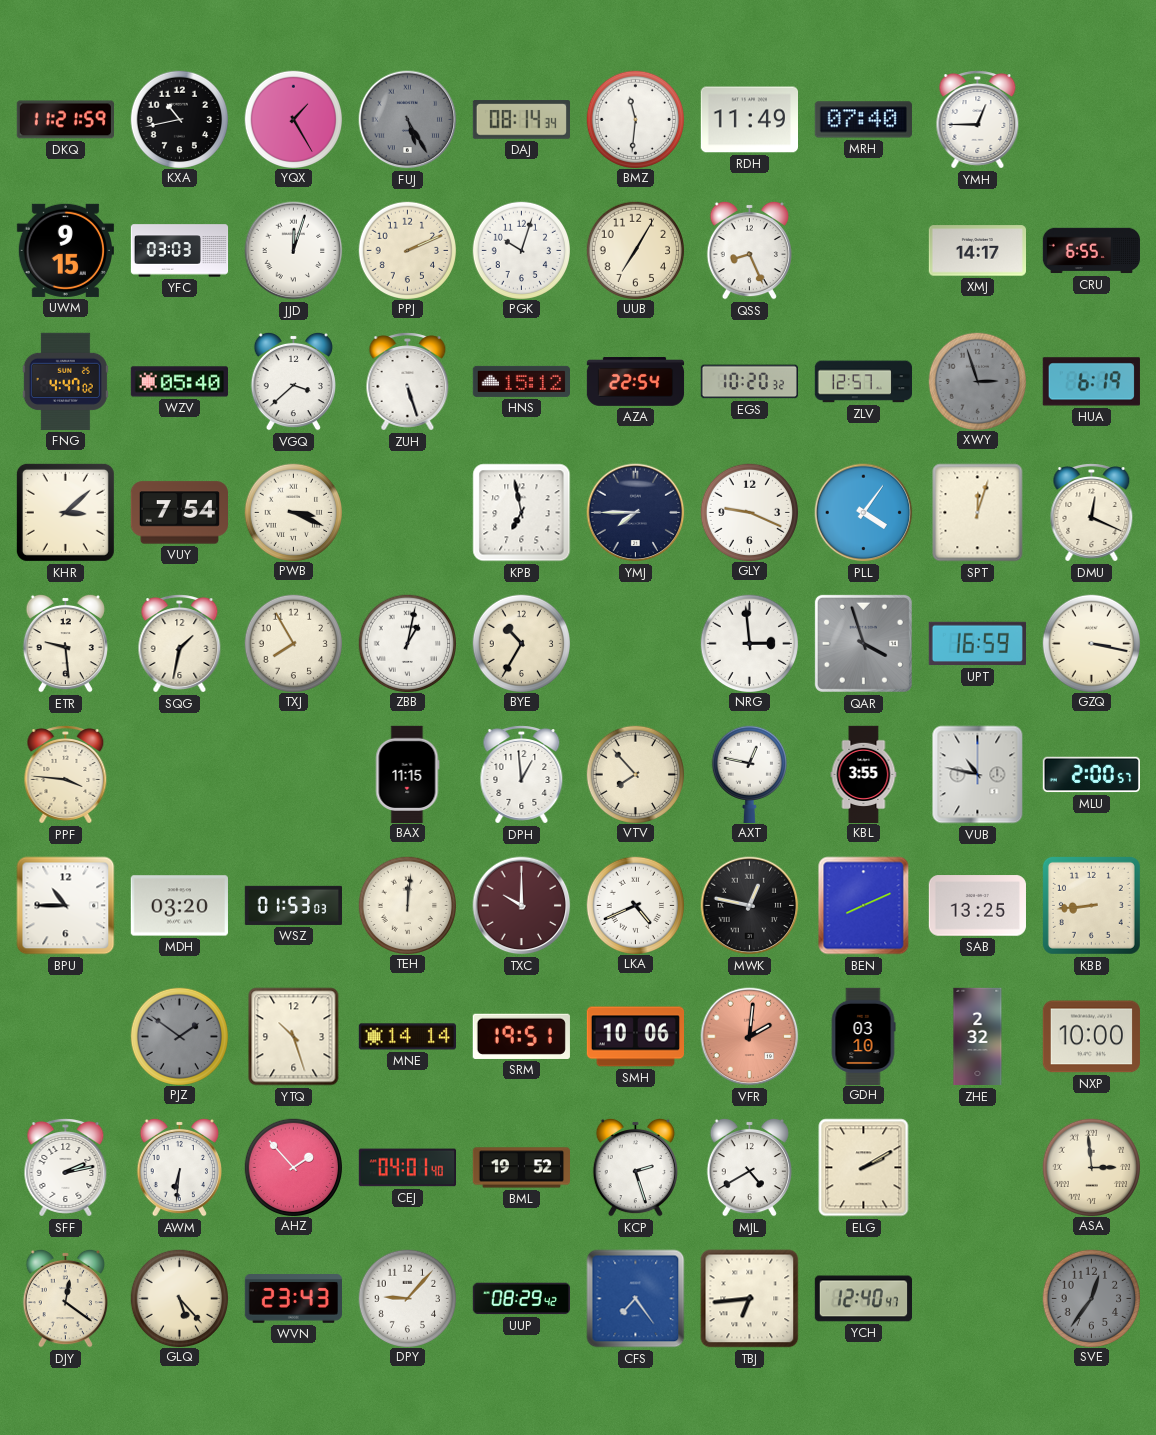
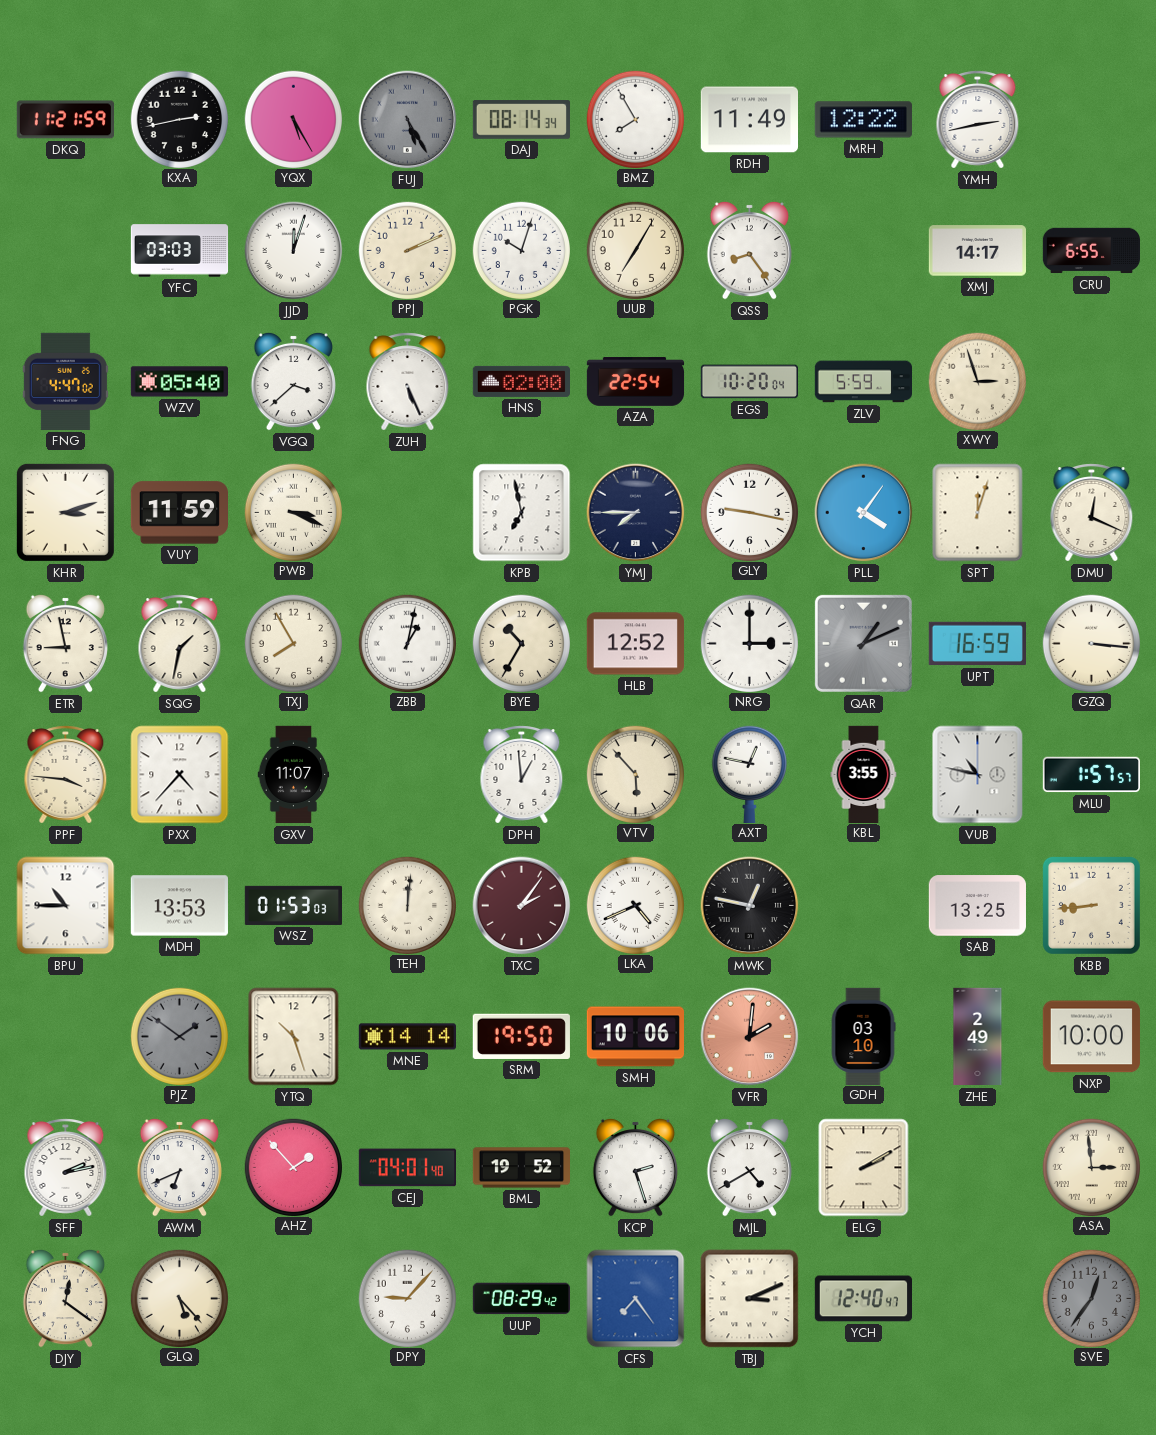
KXA: 10:43 -> 2:43 (179, 119)
YQX: 1:25 -> 5:25 (293, 119)
BMZ: 11:31 -> 7:55 (635, 119)
MRH: 07:40 -> 12:22 (863, 120)
YMH: 12:45 -> 2:43 (978, 120)
UWM: 9:15 -> none (65, 250)
QSS: 8:26 -> 8:24 (749, 250)
ZUH: 5:27 -> 5:26 (408, 382)
HNS: 15:12 -> 02:00 (521, 381)
EGS: 10:20:32 -> 10:20:04 (749, 382)
ZLV: 12:57 -> 5:59 (863, 382)
XWY dial: grey -> cream (977, 381)
HUA: 6:19 -> none (1091, 382)
KHR: 3:08 -> 3:12 (65, 512)
VUY: 7:54 -> 11:59 (179, 513)
GLY: 9:19 -> 9:17 (749, 512)
ETR: 9:29 -> 8:58 (65, 643)
HLB: none -> 12:52 (635, 644)
NRG: 2:59 -> 3:00 (749, 643)
QAR: 3:57 -> 1:11 (863, 643)
GZQ: 3:17 -> 3:16 (1091, 643)
PXX: none -> 4:37 (180, 775)
GXV: none -> 11:07 (294, 775)
BAX: 11:15 -> none (407, 774)
VTV: 7:53 -> 5:53 (635, 774)
MLU: 2:00 -> 1:57 (1091, 775)
MDH: 03:20 -> 13:53 (179, 906)
TXC: 10:00 -> 2:06 (522, 906)
BEN: 8:11 -> none (864, 906)
SRM: 19:51 -> 19:50 (521, 1036)
ZHE: 2:32 -> 2:49 (978, 1037)
AWM: 6:31 -> 6:41 (179, 1167)
WVN: 23:43 -> none (293, 1299)
TBJ: 6:44 -> 3:11 (750, 1299)
